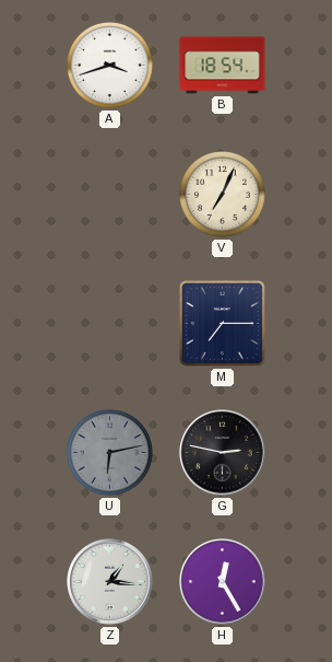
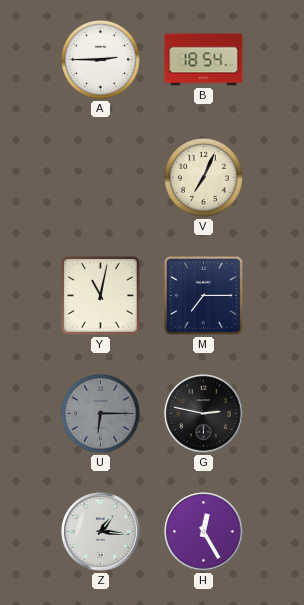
A: 3:42 -> 2:45 (100, 59)
Y: none -> 11:02 (101, 296)
U: 6:13 -> 6:15 (100, 413)
